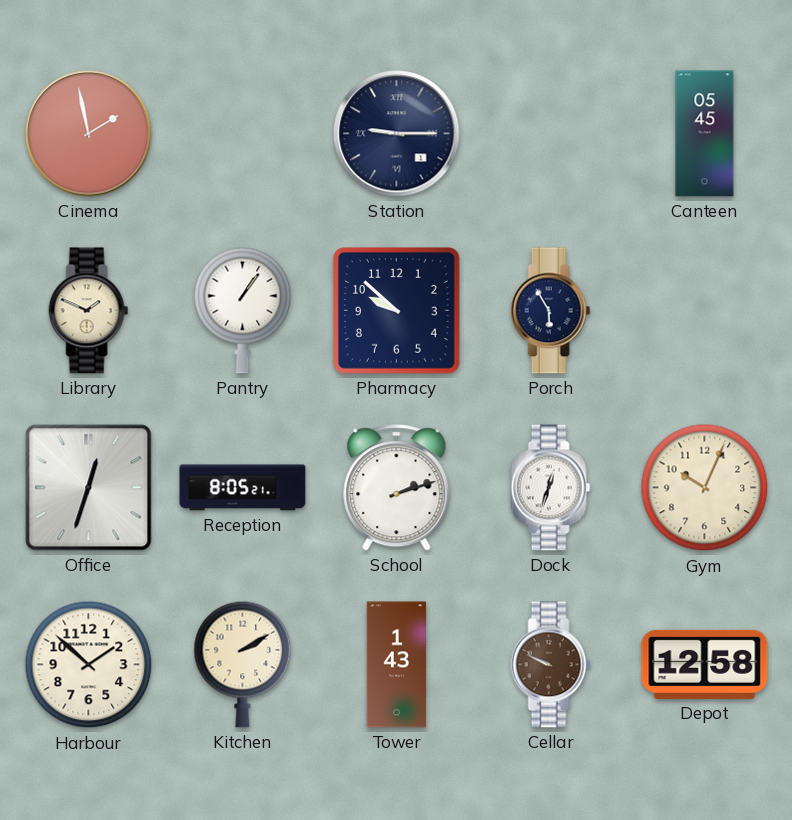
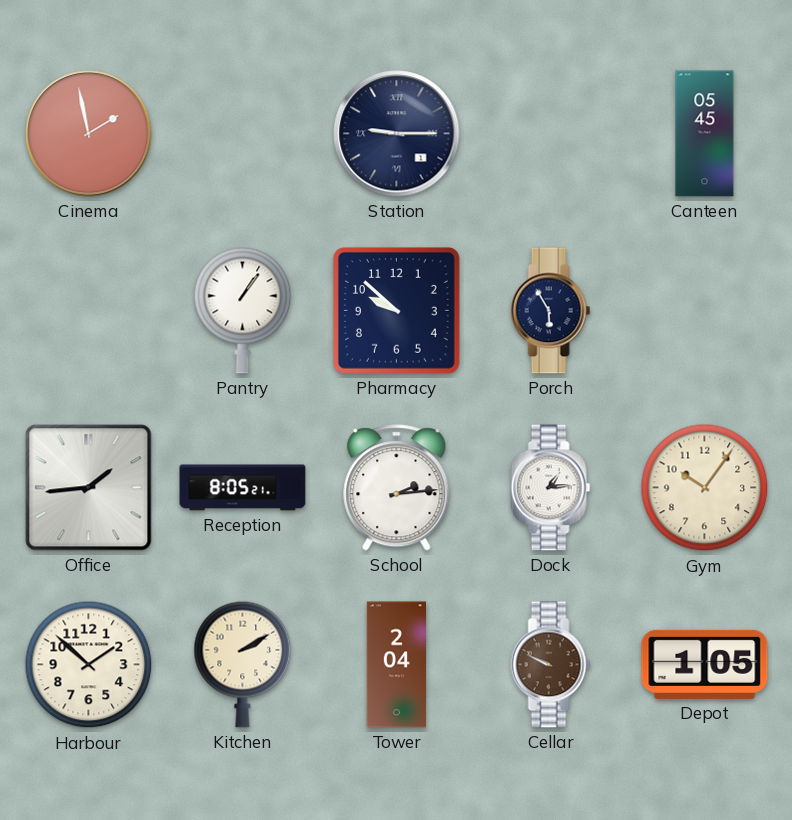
Library: 1:49 -> none (89, 311)
Office: 12:33 -> 1:44 (89, 488)
School: 2:12 -> 2:14 (397, 488)
Dock: 12:33 -> 1:14 (551, 488)
Gym: 10:04 -> 10:06 (705, 488)
Tower: 1:43 -> 2:04 (397, 665)
Depot: 12:58 -> 1:05 (705, 664)
